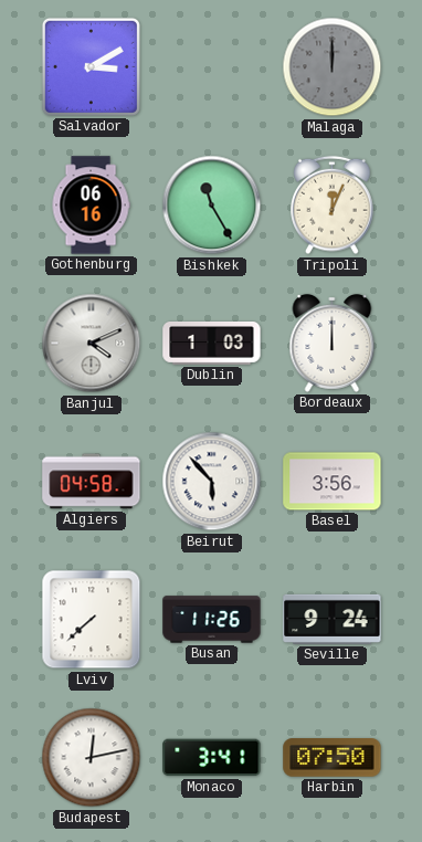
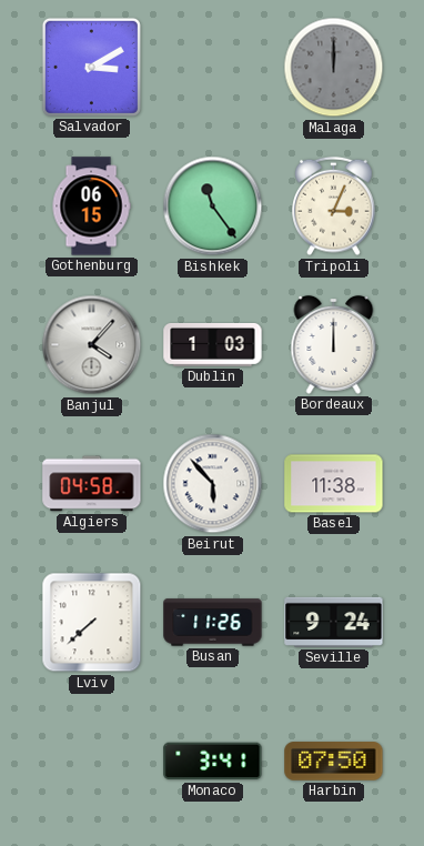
Gothenburg: 06:16 -> 06:15 (91, 207)
Bishkek: 11:25 -> 11:24 (213, 207)
Tripoli: 12:04 -> 3:04 (334, 207)
Banjul: 4:11 -> 4:07 (92, 345)
Basel: 3:56 -> 11:38 (334, 484)
Budapest: 12:13 -> none (92, 758)
